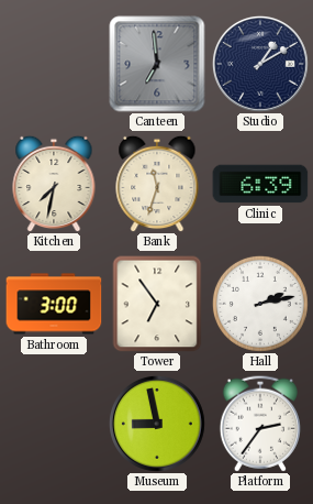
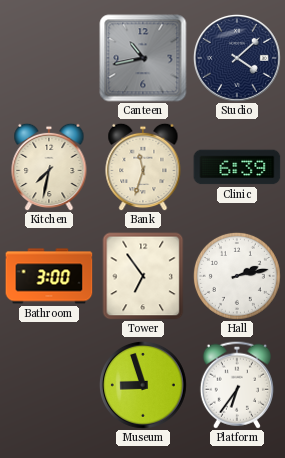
Canteen: 6:59 -> 10:43 (143, 58)
Studio: 1:10 -> 4:08 (237, 58)
Museum: 8:58 -> 8:57 (143, 385)
Platform: 2:36 -> 6:36 (237, 385)
